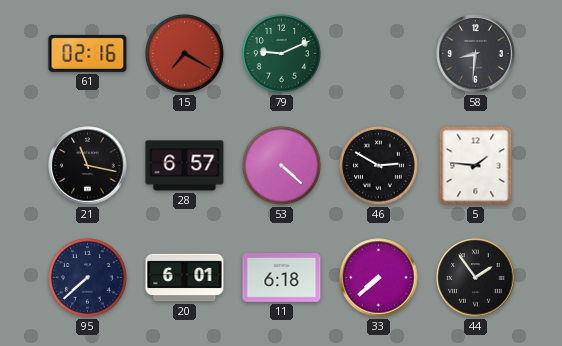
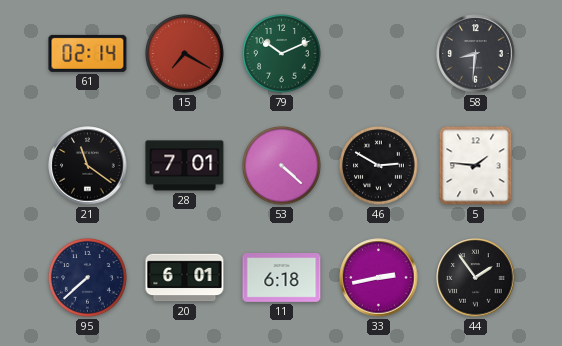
61: 02:16 -> 02:14 (88, 53)
79: 9:11 -> 10:11 (282, 54)
21: 11:17 -> 11:21 (88, 166)
28: 6:57 -> 7:01 (185, 166)
33: 7:38 -> 2:43 (379, 278)
